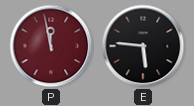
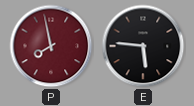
P: 11:58 -> 7:58 (51, 46)
